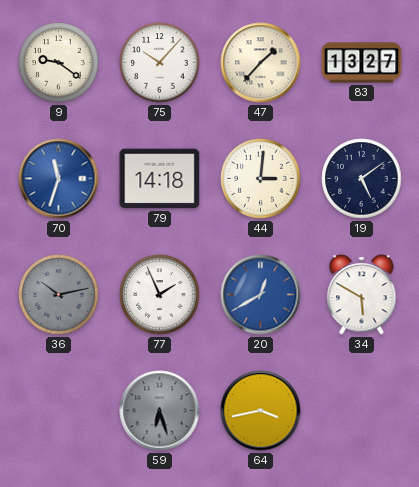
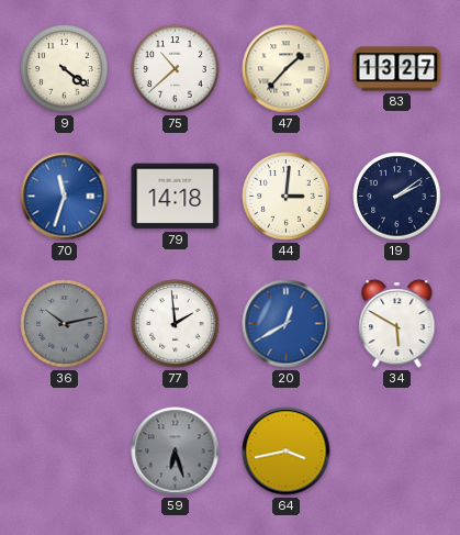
9: 9:21 -> 4:21 (65, 69)
75: 10:07 -> 10:38 (176, 69)
19: 5:09 -> 2:09 (397, 197)
77: 1:56 -> 1:59 (176, 324)
